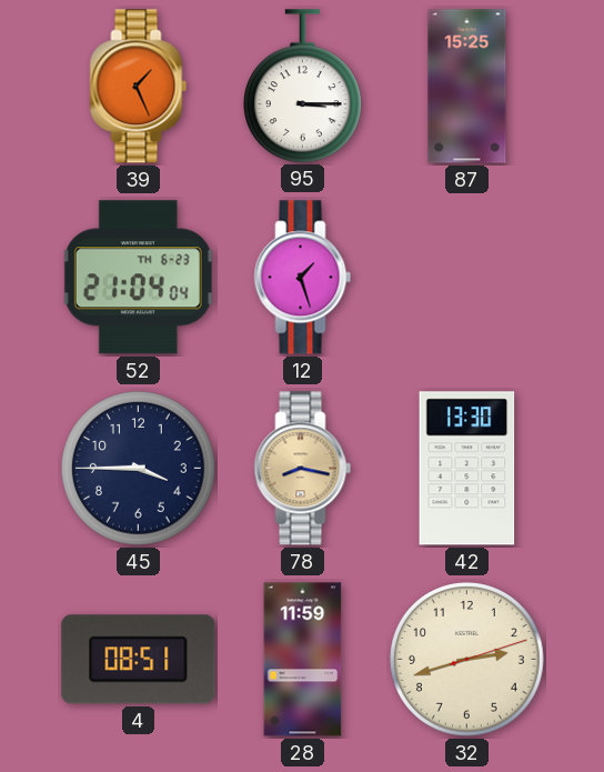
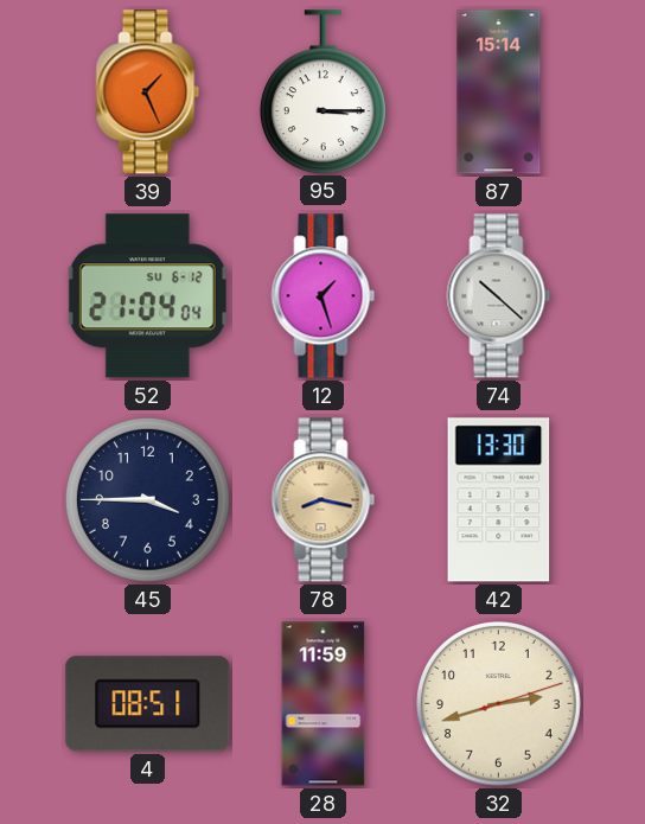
87: 15:25 -> 15:14 (499, 92)
52 date: TH 6-23 -> SU 6-12 (147, 296)
74: none -> 10:22 (499, 296)
